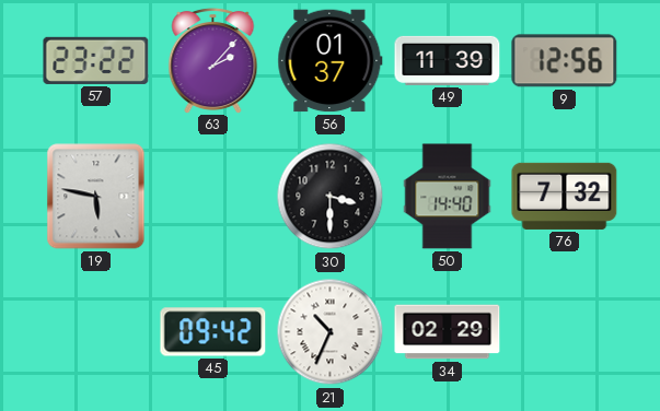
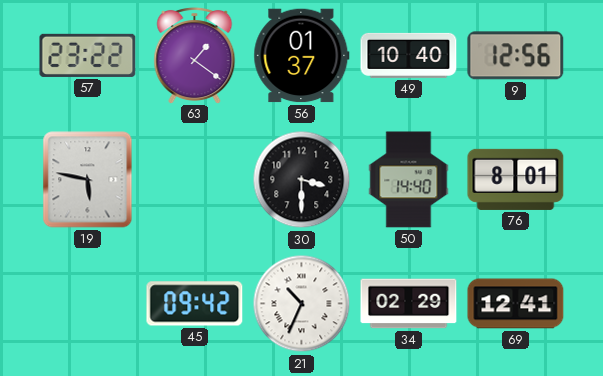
63: 2:07 -> 1:21 (195, 55)
49: 11:39 -> 10:40 (409, 55)
76: 7:32 -> 8:01 (516, 179)
69: none -> 12:41 (516, 304)
